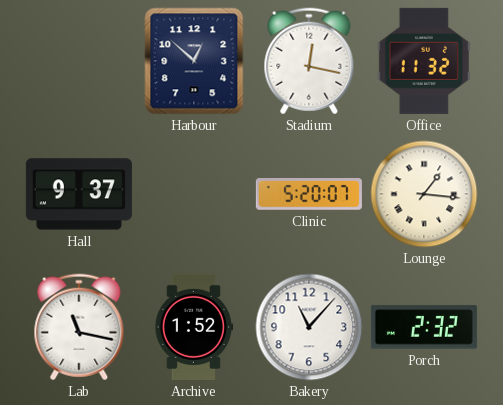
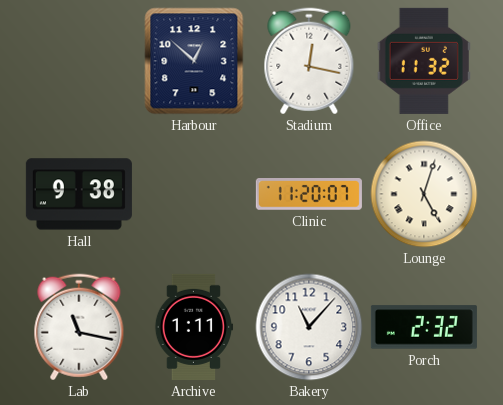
Hall: 9:37 -> 9:38 (79, 194)
Clinic: 5:20 -> 11:20 (309, 195)
Lounge: 1:16 -> 5:03 (424, 194)
Archive: 1:52 -> 1:11 (193, 327)
